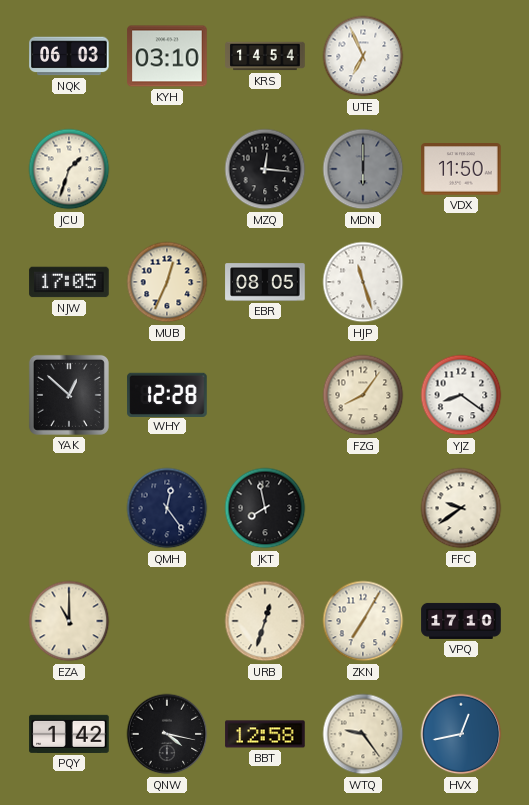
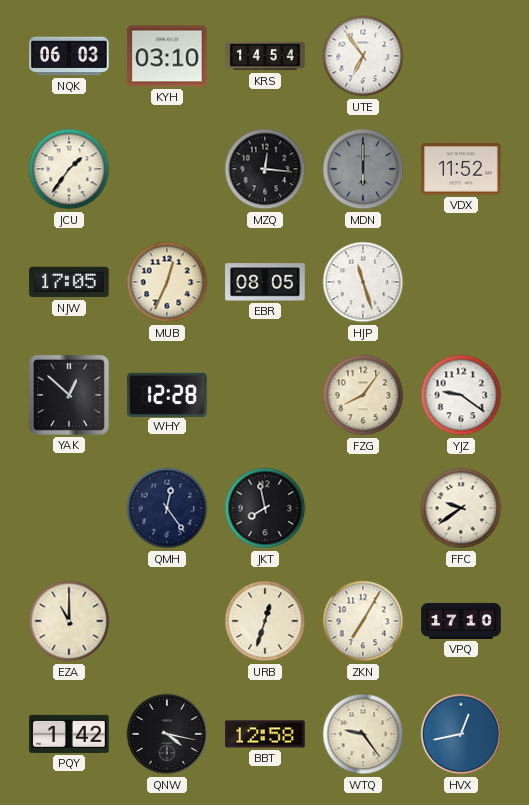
UTE: 6:56 -> 6:54 (363, 56)
JCU: 1:33 -> 1:36 (69, 169)
VDX: 11:50 -> 11:52 (461, 169)
YJZ: 8:21 -> 9:21 (461, 395)
